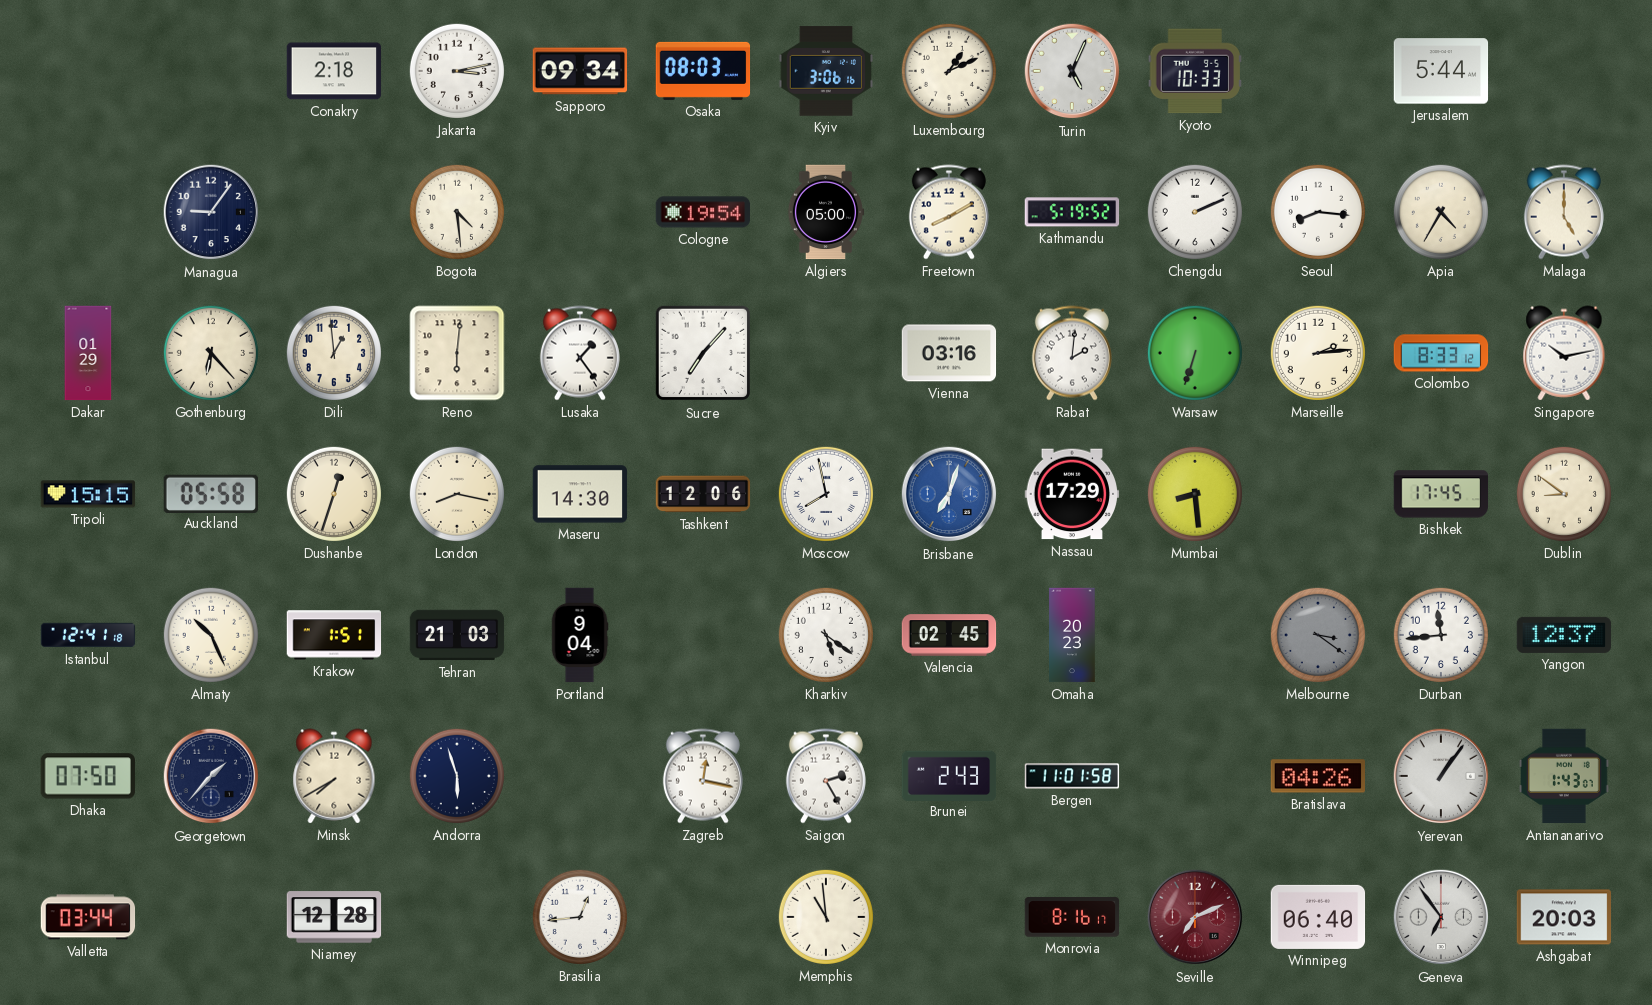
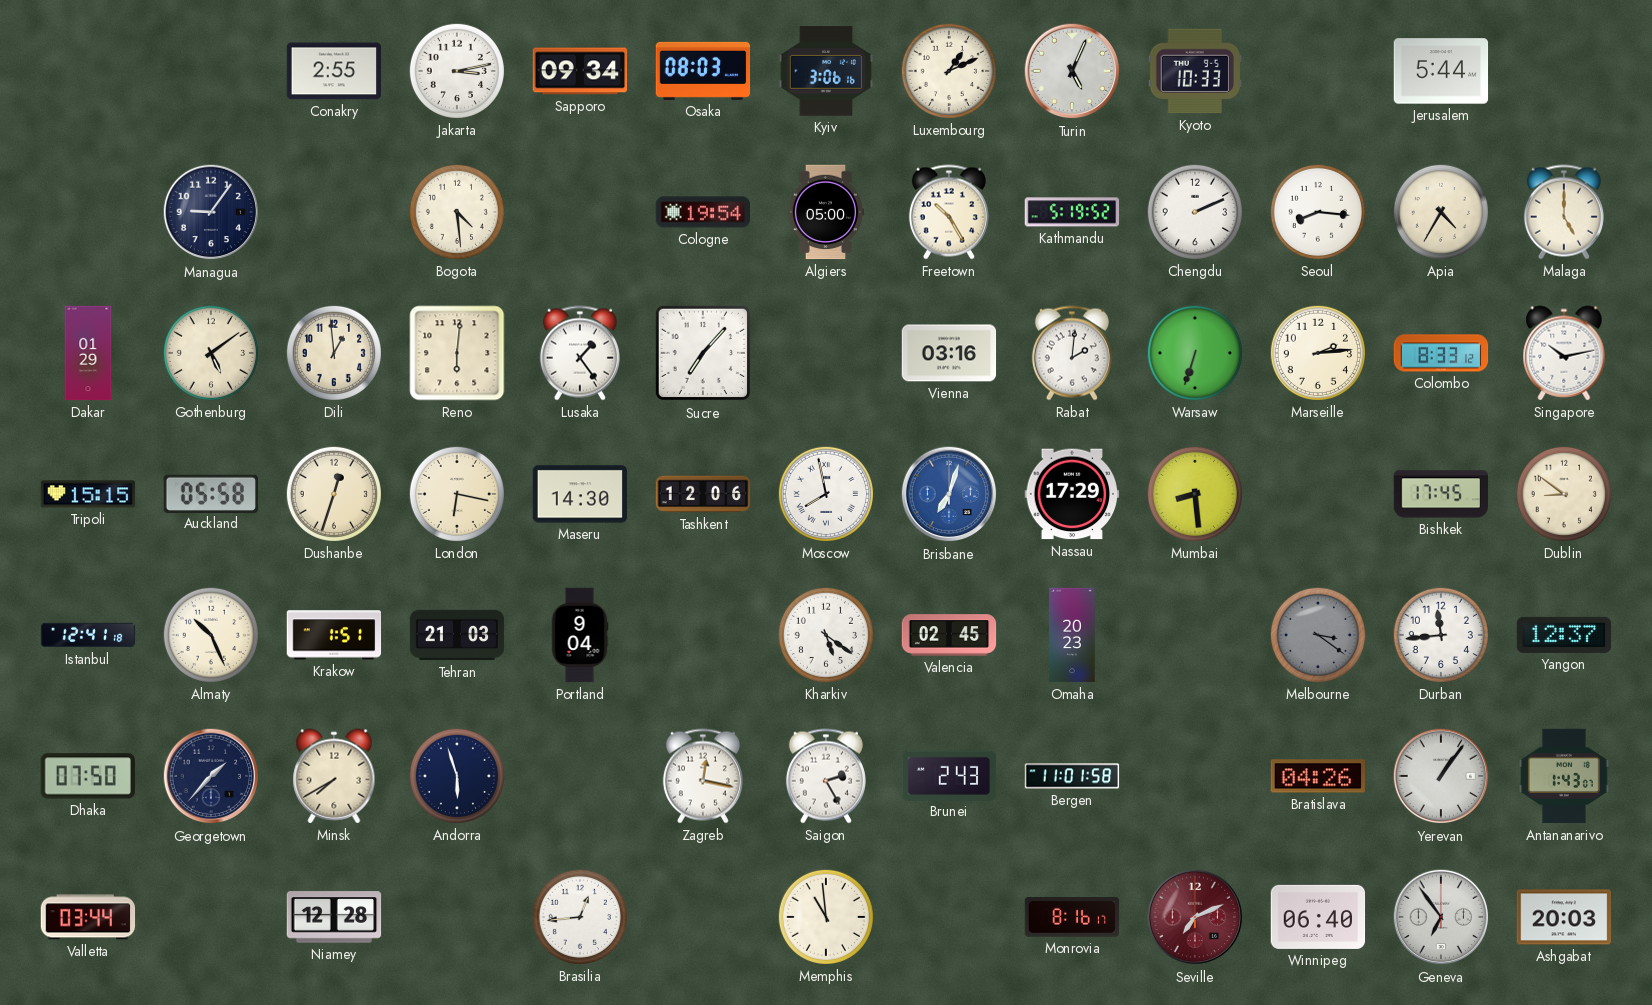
Conakry: 2:18 -> 2:55 (334, 71)
Freetown: 8:10 -> 10:25 (949, 212)
Gothenburg: 6:23 -> 5:09 (211, 353)
London: 8:17 -> 6:17 (457, 494)
